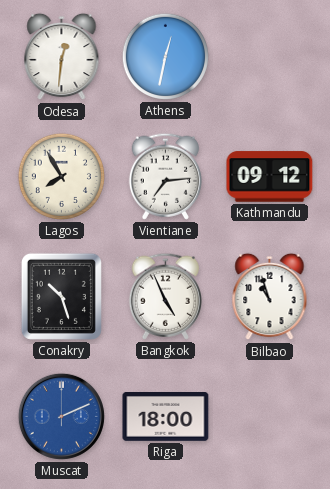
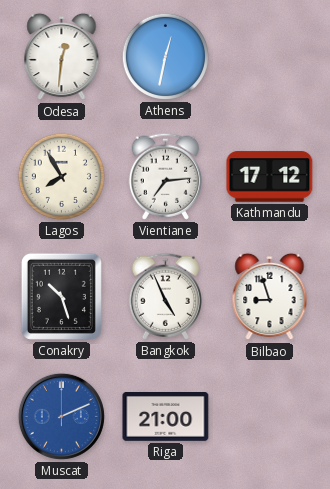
Kathmandu: 09:12 -> 17:12 (270, 177)
Bilbao: 10:57 -> 8:57 (270, 297)
Riga: 18:00 -> 21:00 (166, 417)
